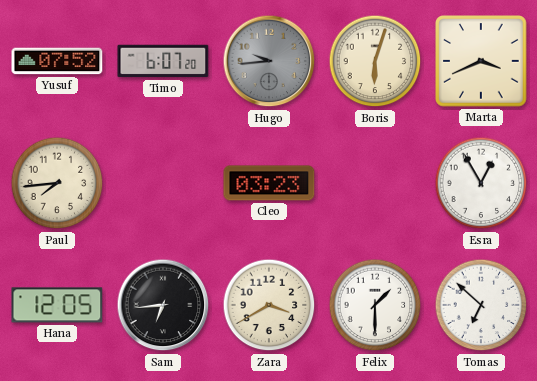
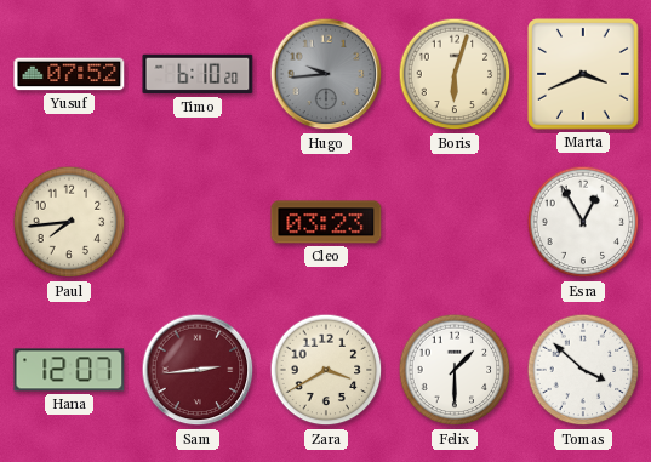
Timo: 6:07 -> 6:10 (198, 74)
Hana: 12:05 -> 12:07 (69, 370)
Sam: 6:44 -> 2:44 (198, 370)
Sam dial: black -> burgundy (198, 370)
Tomas: 6:52 -> 3:52 (583, 370)
